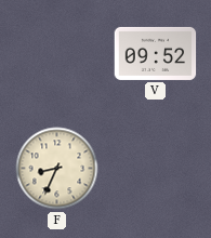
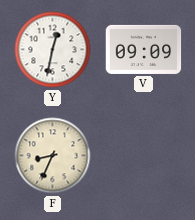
Y: none -> 12:32 (53, 50)
V: 09:52 -> 09:09 (144, 49)
